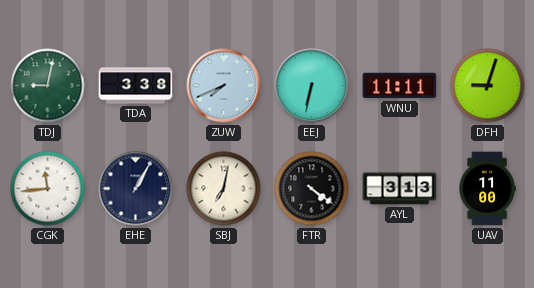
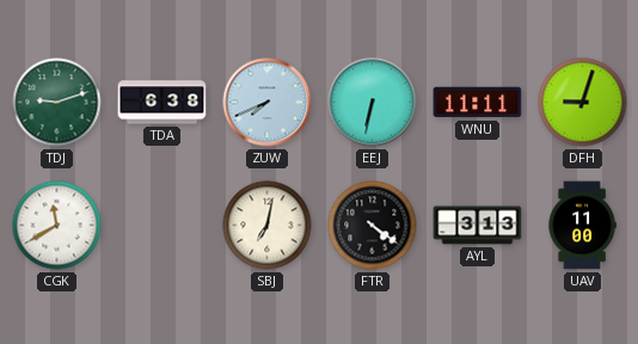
TDJ: 9:02 -> 9:12 (57, 103)
TDA: 3:38 -> 6:38 (162, 103)
CGK: 11:44 -> 11:40 (57, 226)
EHE: 1:05 -> none (136, 189)
